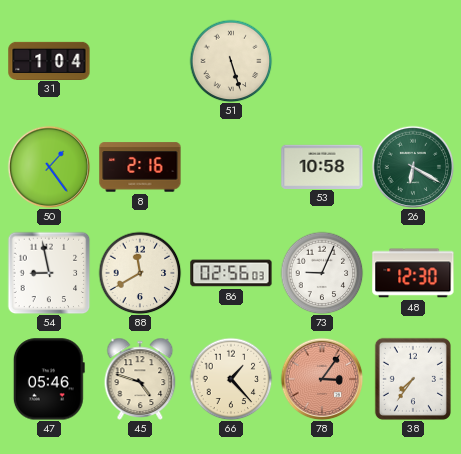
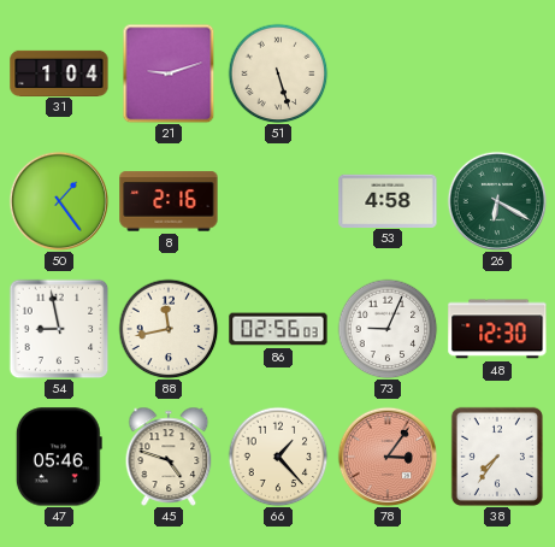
21: none -> 9:12 (169, 73)
53: 10:58 -> 4:58 (388, 200)
88: 11:40 -> 11:43 (169, 329)
